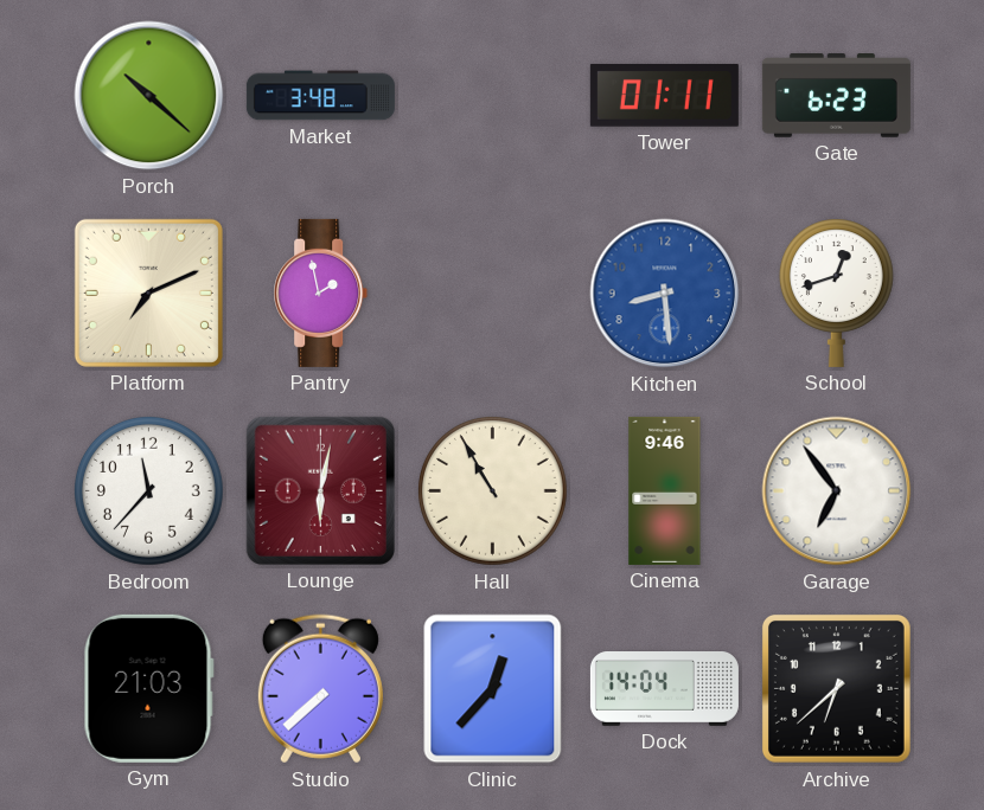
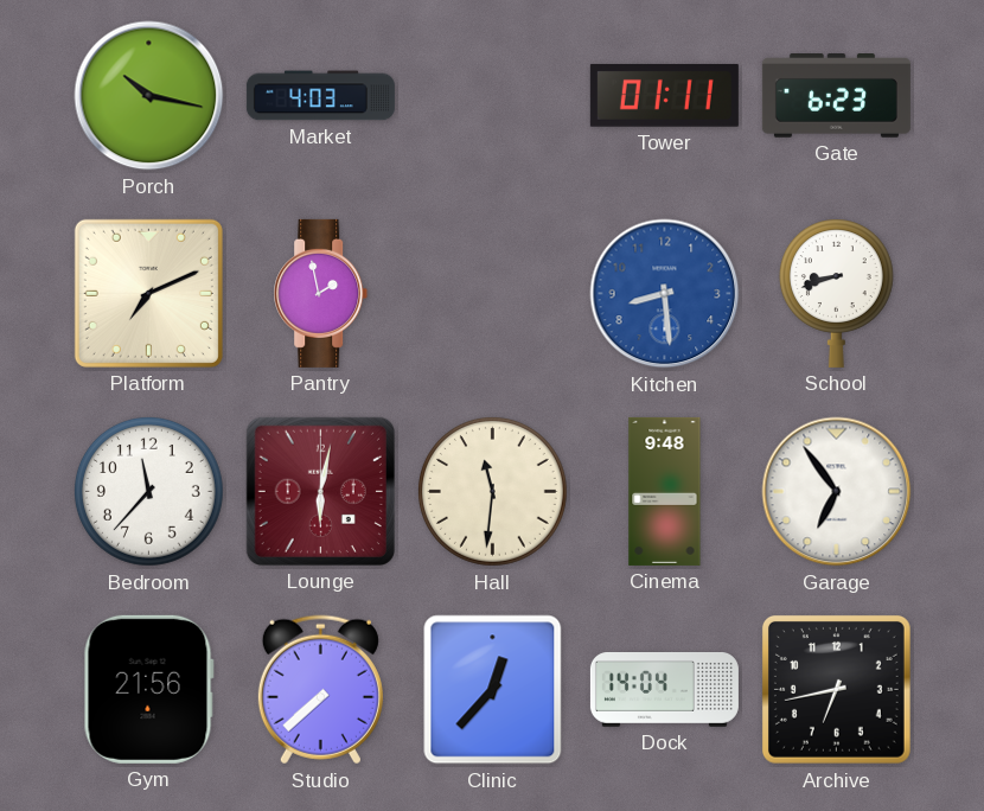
Porch: 10:22 -> 10:17 (149, 96)
Market: 3:48 -> 4:03 (320, 96)
School: 12:42 -> 8:42 (836, 293)
Hall: 10:55 -> 11:31 (492, 491)
Cinema: 9:46 -> 9:48 (665, 491)
Gym: 21:03 -> 21:56 (148, 689)
Archive: 6:38 -> 6:43 (836, 689)
